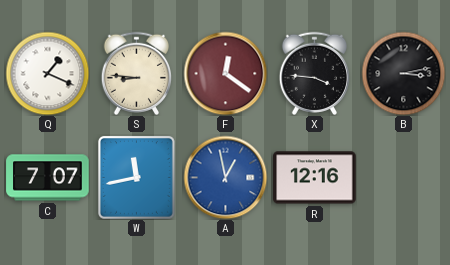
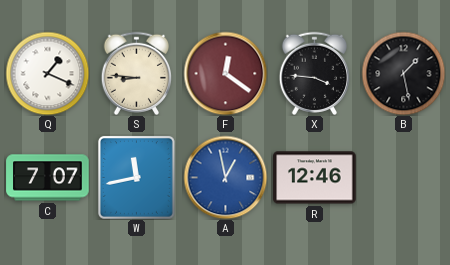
B: 3:13 -> 1:28 (403, 73)
R: 12:16 -> 12:46 (315, 178)
